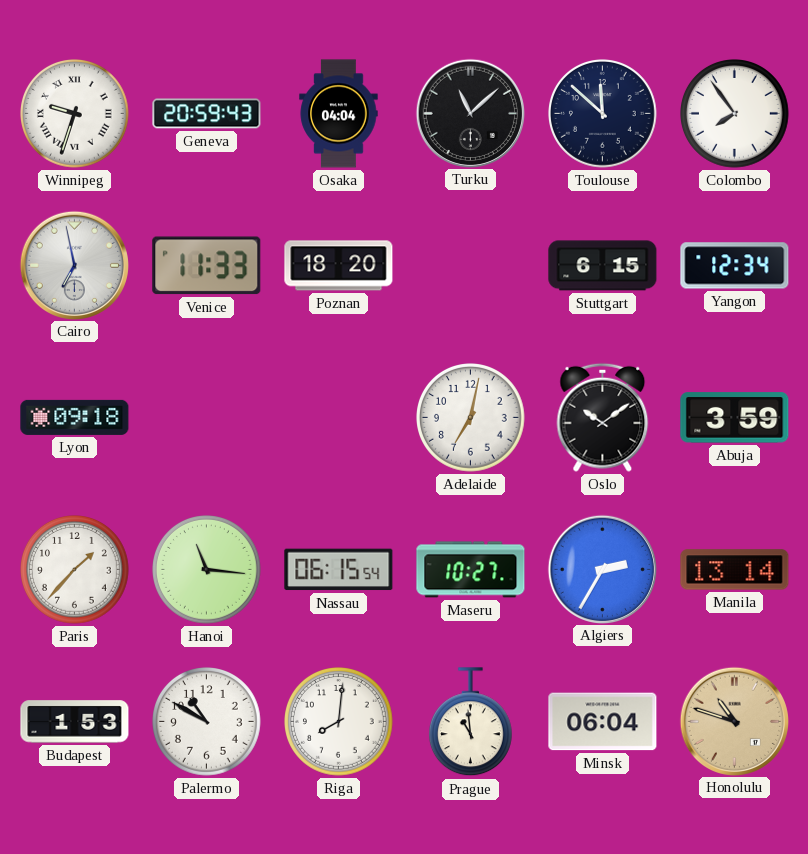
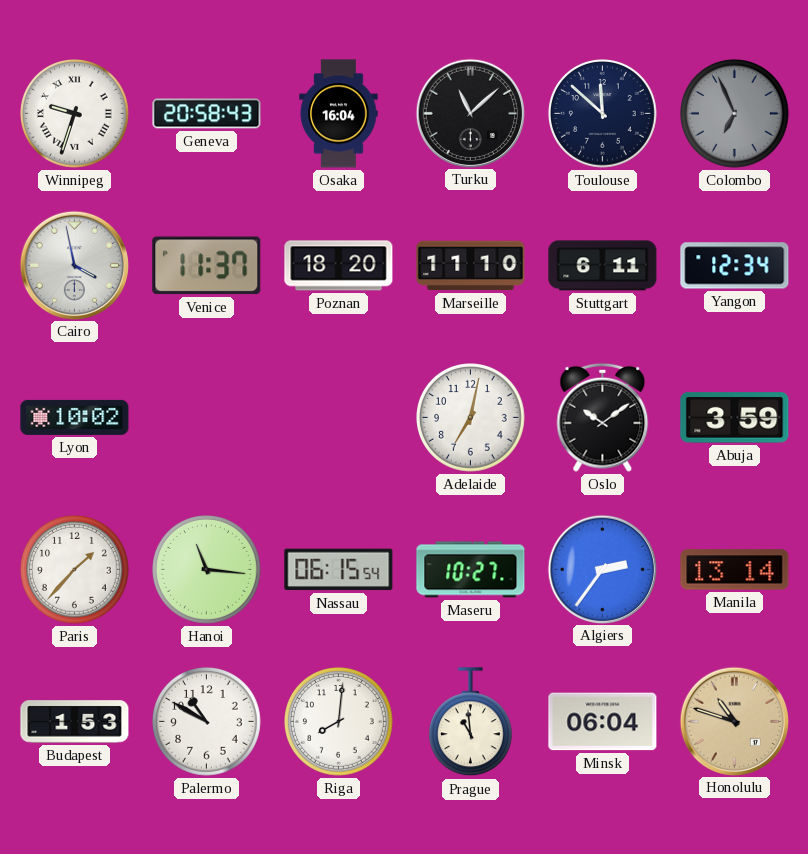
Geneva: 20:59 -> 20:58 (207, 114)
Osaka: 04:04 -> 16:04 (339, 114)
Colombo: 7:54 -> 6:56 (735, 114)
Colombo dial: white -> grey (735, 114)
Cairo: 6:58 -> 3:58 (74, 265)
Venice: 11:33 -> 11:37 (207, 266)
Marseille: none -> 11:10 (471, 266)
Stuttgart: 6:15 -> 6:11 (603, 266)
Lyon: 09:18 -> 10:02 (75, 417)
Algiers: 2:35 -> 2:36 (602, 569)
